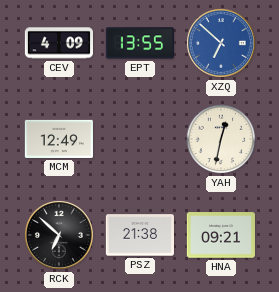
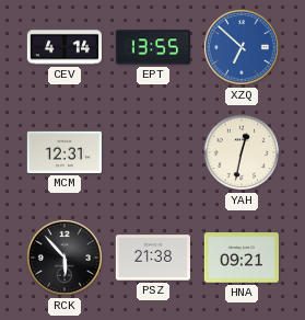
CEV: 4:09 -> 4:14 (63, 47)
MCM: 12:49 -> 12:31 (64, 152)
RCK: 6:52 -> 5:53 (64, 258)
